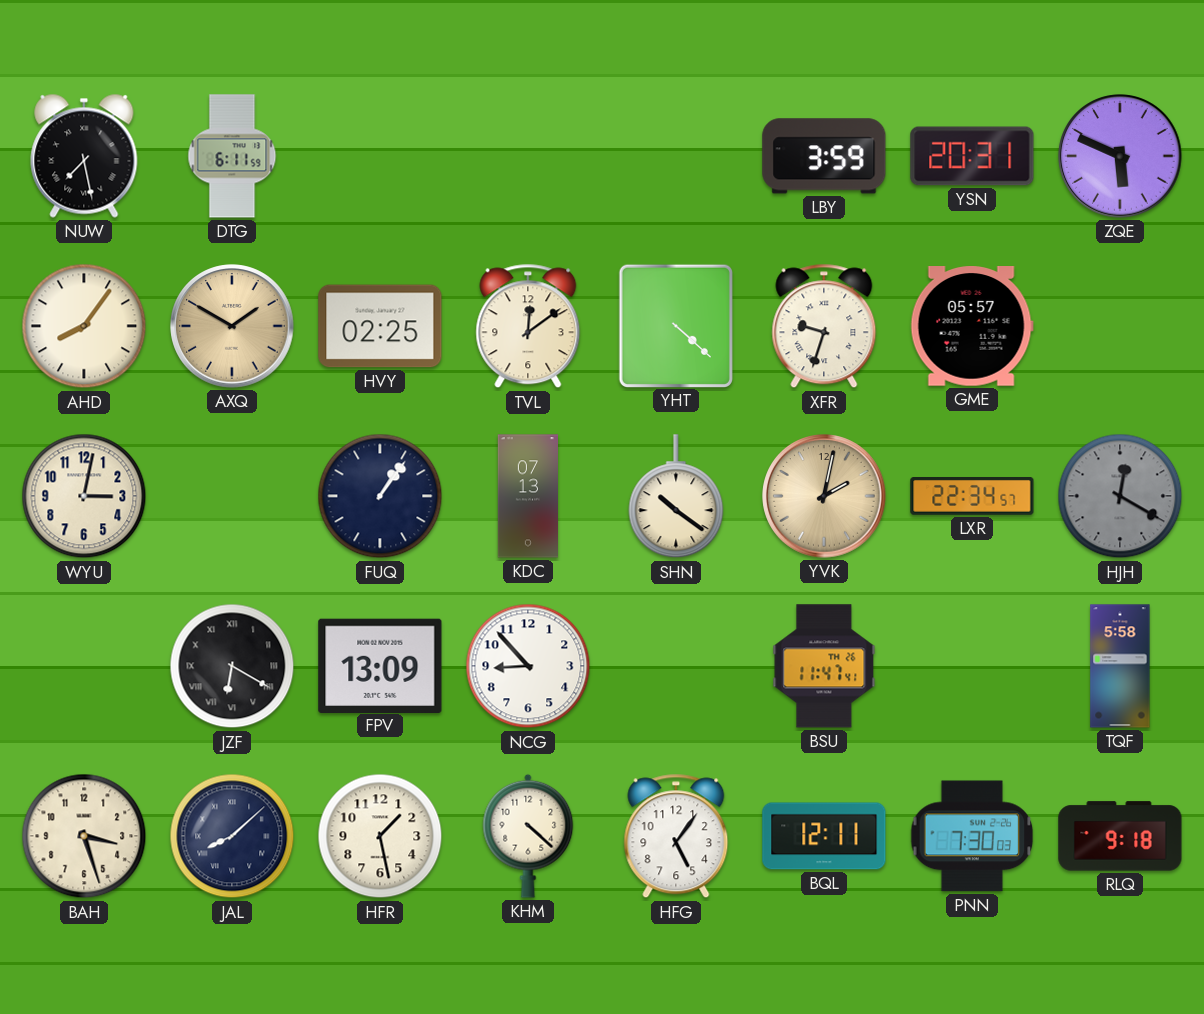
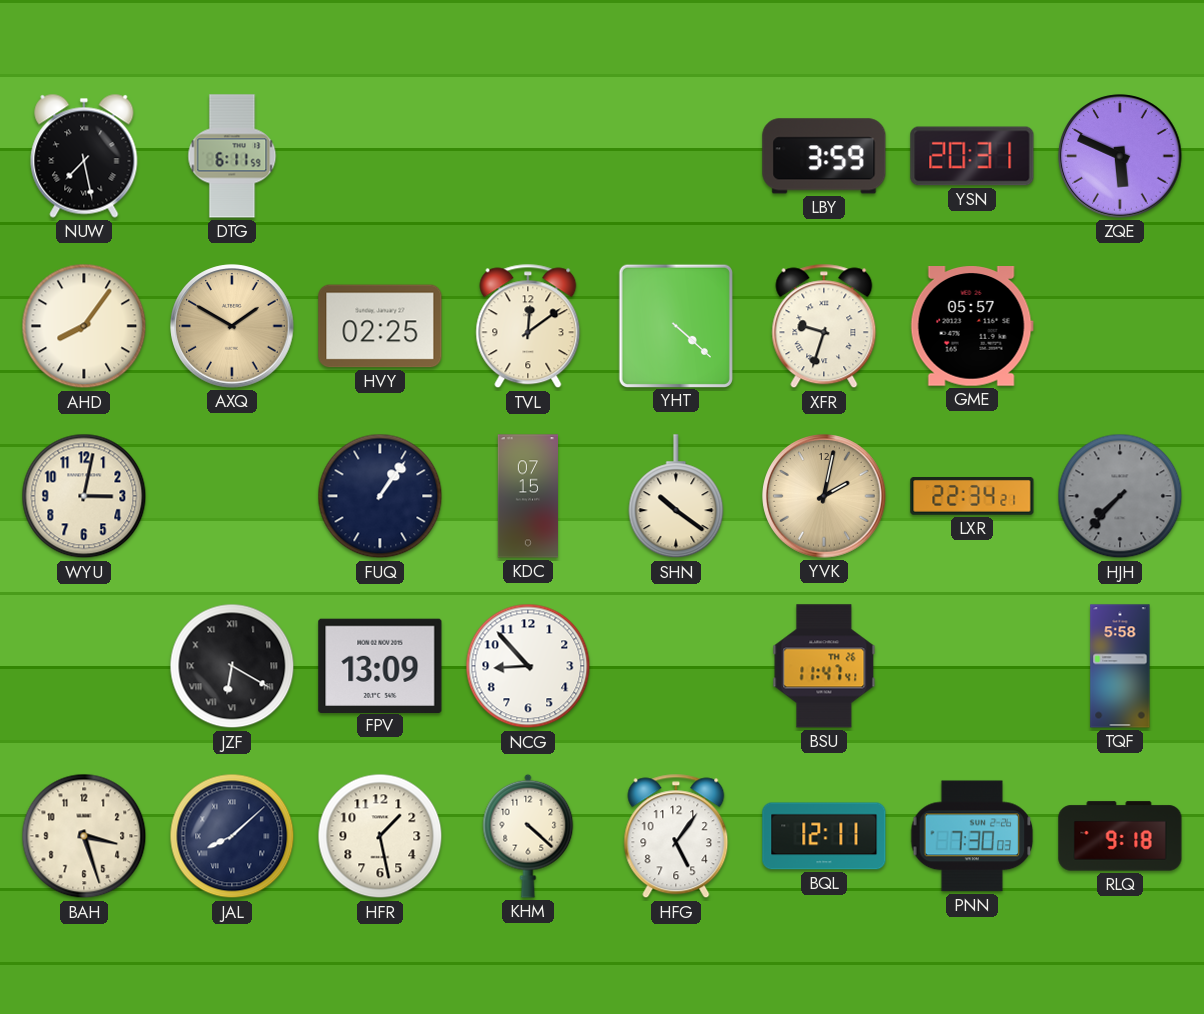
KDC: 07:13 -> 07:15 (527, 496)
LXR: 22:34:57 -> 22:34:21 (972, 497)
HJH: 12:20 -> 7:37 (1120, 496)
